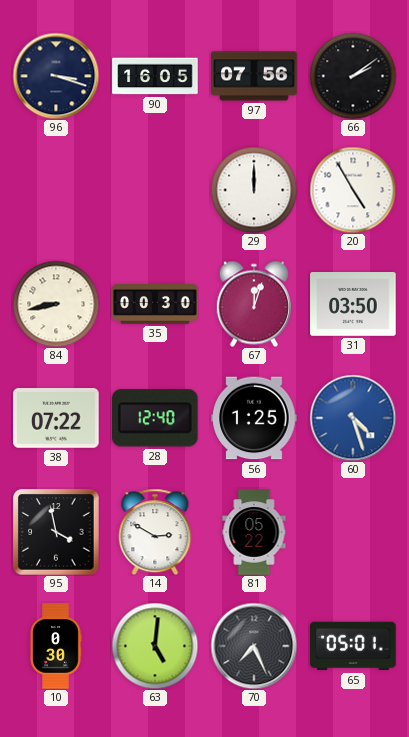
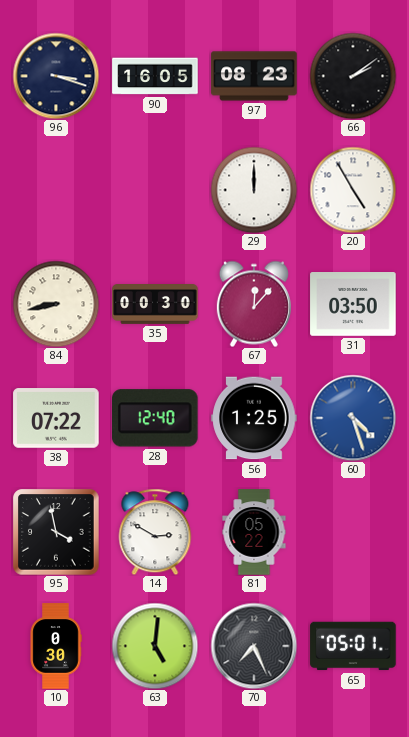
97: 07:56 -> 08:23 (254, 76)
67: 12:03 -> 12:07 (254, 304)
